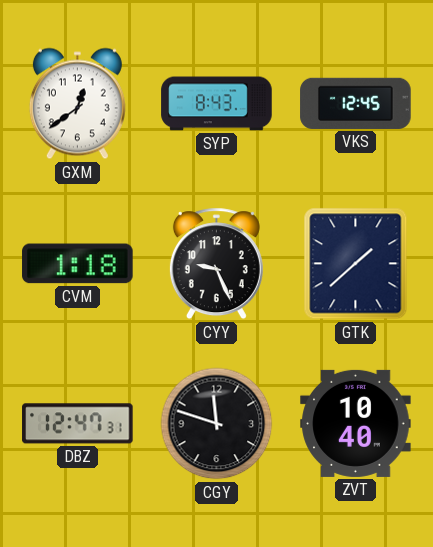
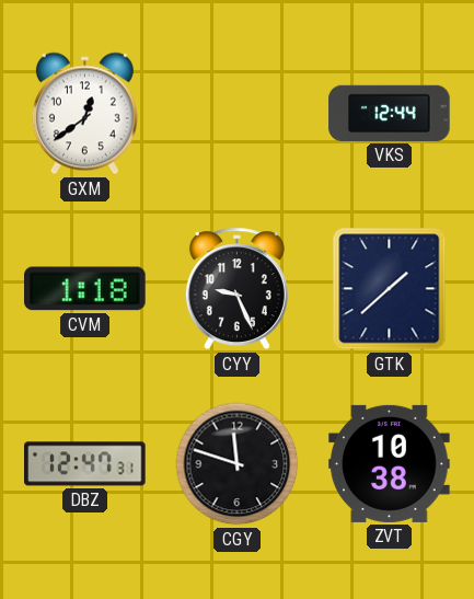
SYP: 8:43 -> none (217, 104)
VKS: 12:45 -> 12:44 (390, 113)
ZVT: 10:40 -> 10:38 (390, 463)
